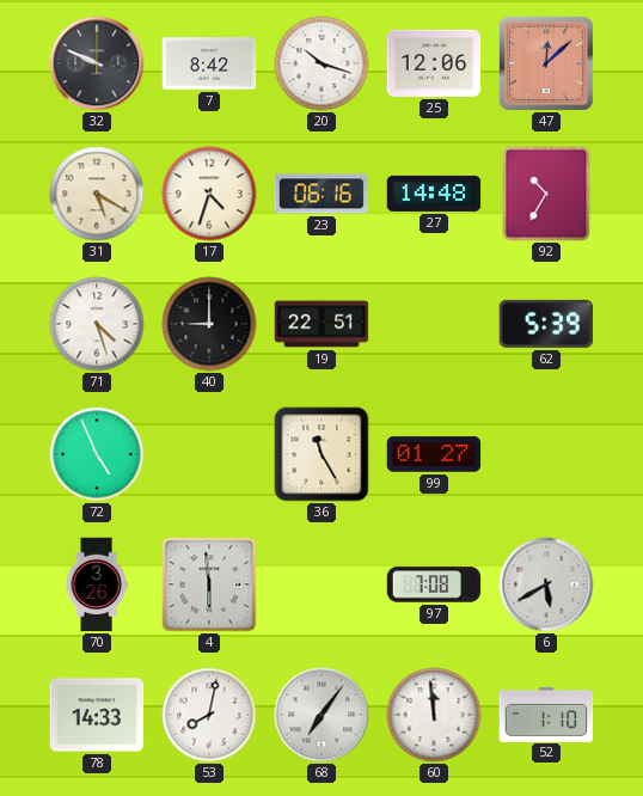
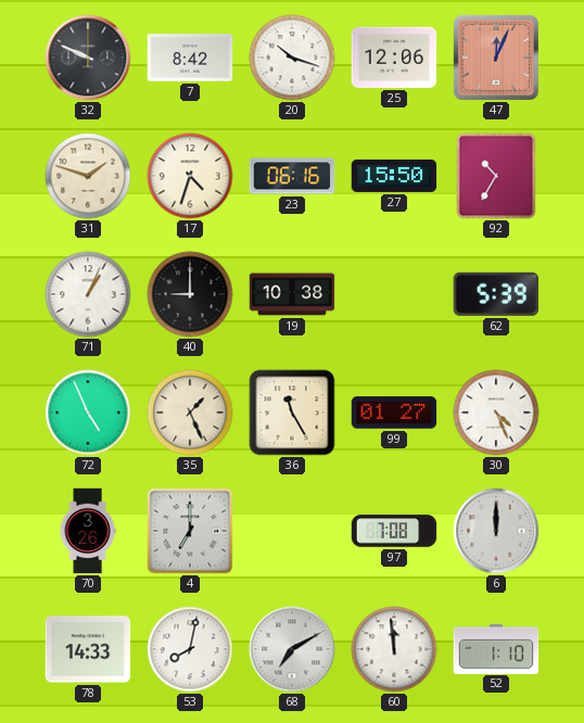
47: 12:08 -> 12:04 (496, 58)
31: 5:20 -> 1:48 (88, 176)
27: 14:48 -> 15:50 (394, 176)
71: 4:27 -> 1:04 (88, 294)
19: 22:51 -> 10:38 (292, 294)
35: none -> 1:26 (190, 413)
30: none -> 4:26 (496, 413)
4: 5:59 -> 7:00 (190, 531)
6: 5:40 -> 12:00 (496, 531)
68: 7:06 -> 7:10 (292, 649)
